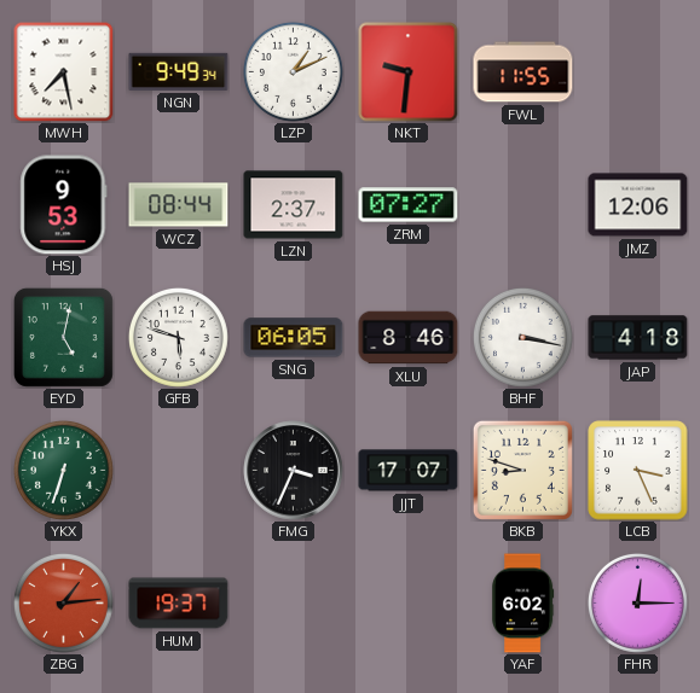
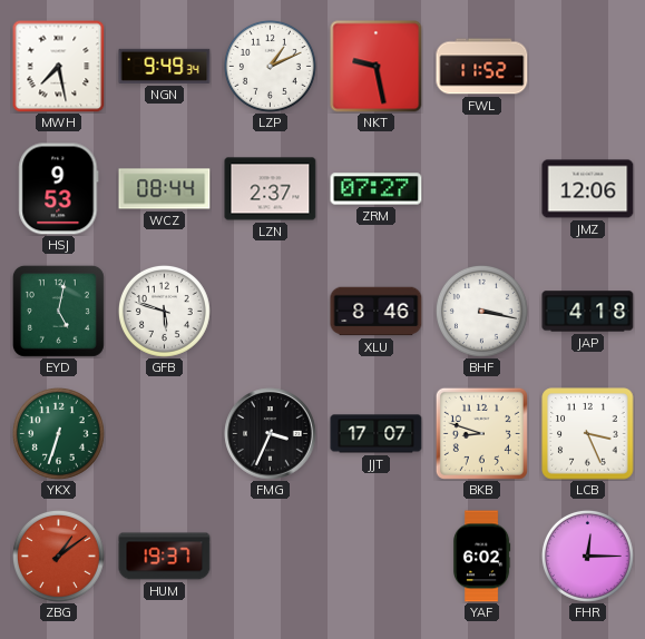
NKT: 9:31 -> 9:28 (377, 67)
FWL: 11:55 -> 11:52 (482, 67)
SNG: 06:05 -> none (294, 338)
ZBG: 1:14 -> 1:09 (58, 556)
